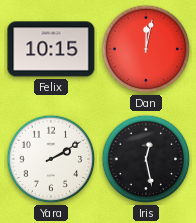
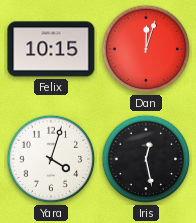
Dan: 12:02 -> 12:03 (146, 49)
Yara: 2:10 -> 4:03 (51, 159)
